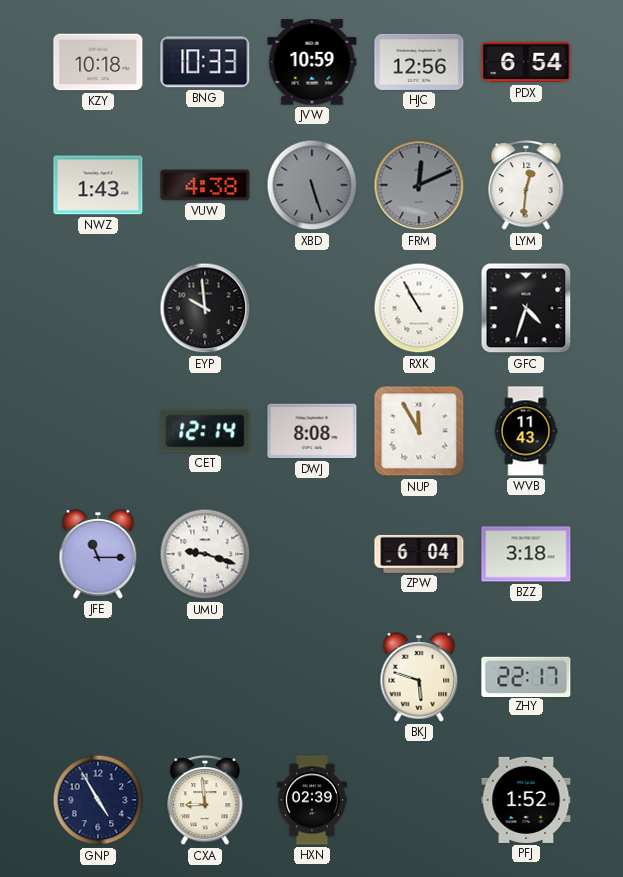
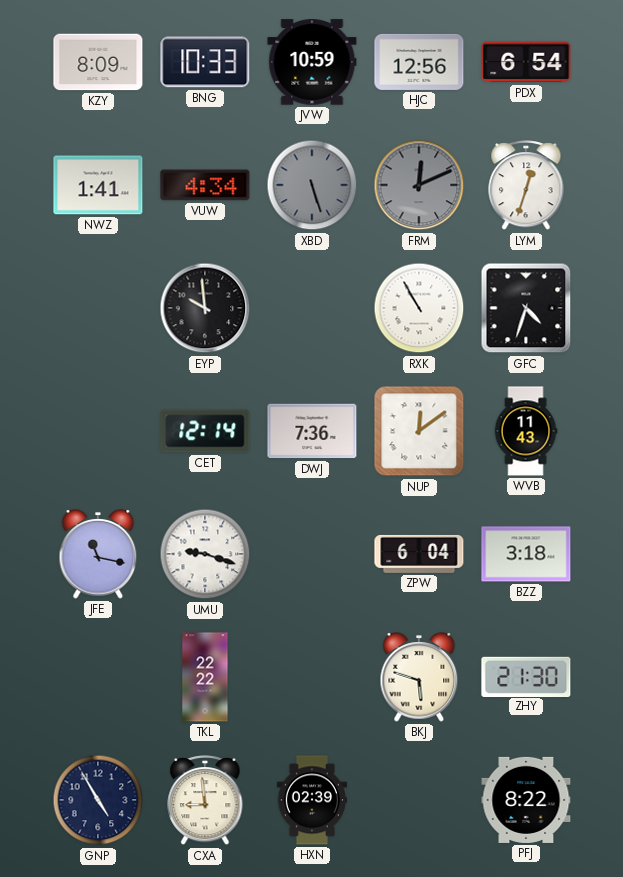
KZY: 10:18 -> 8:09 (98, 62)
NWZ: 1:43 -> 1:41 (98, 185)
VUW: 4:38 -> 4:34 (205, 185)
LYM: 12:31 -> 12:33 (526, 186)
DWJ: 8:08 -> 7:36 (312, 431)
NUP: 11:55 -> 12:09 (419, 431)
JFE: 11:15 -> 11:17 (98, 555)
TKL: none -> 22:22 (205, 677)
ZHY: 22:17 -> 21:30 (526, 676)
PFJ: 1:52 -> 8:22 (526, 800)
